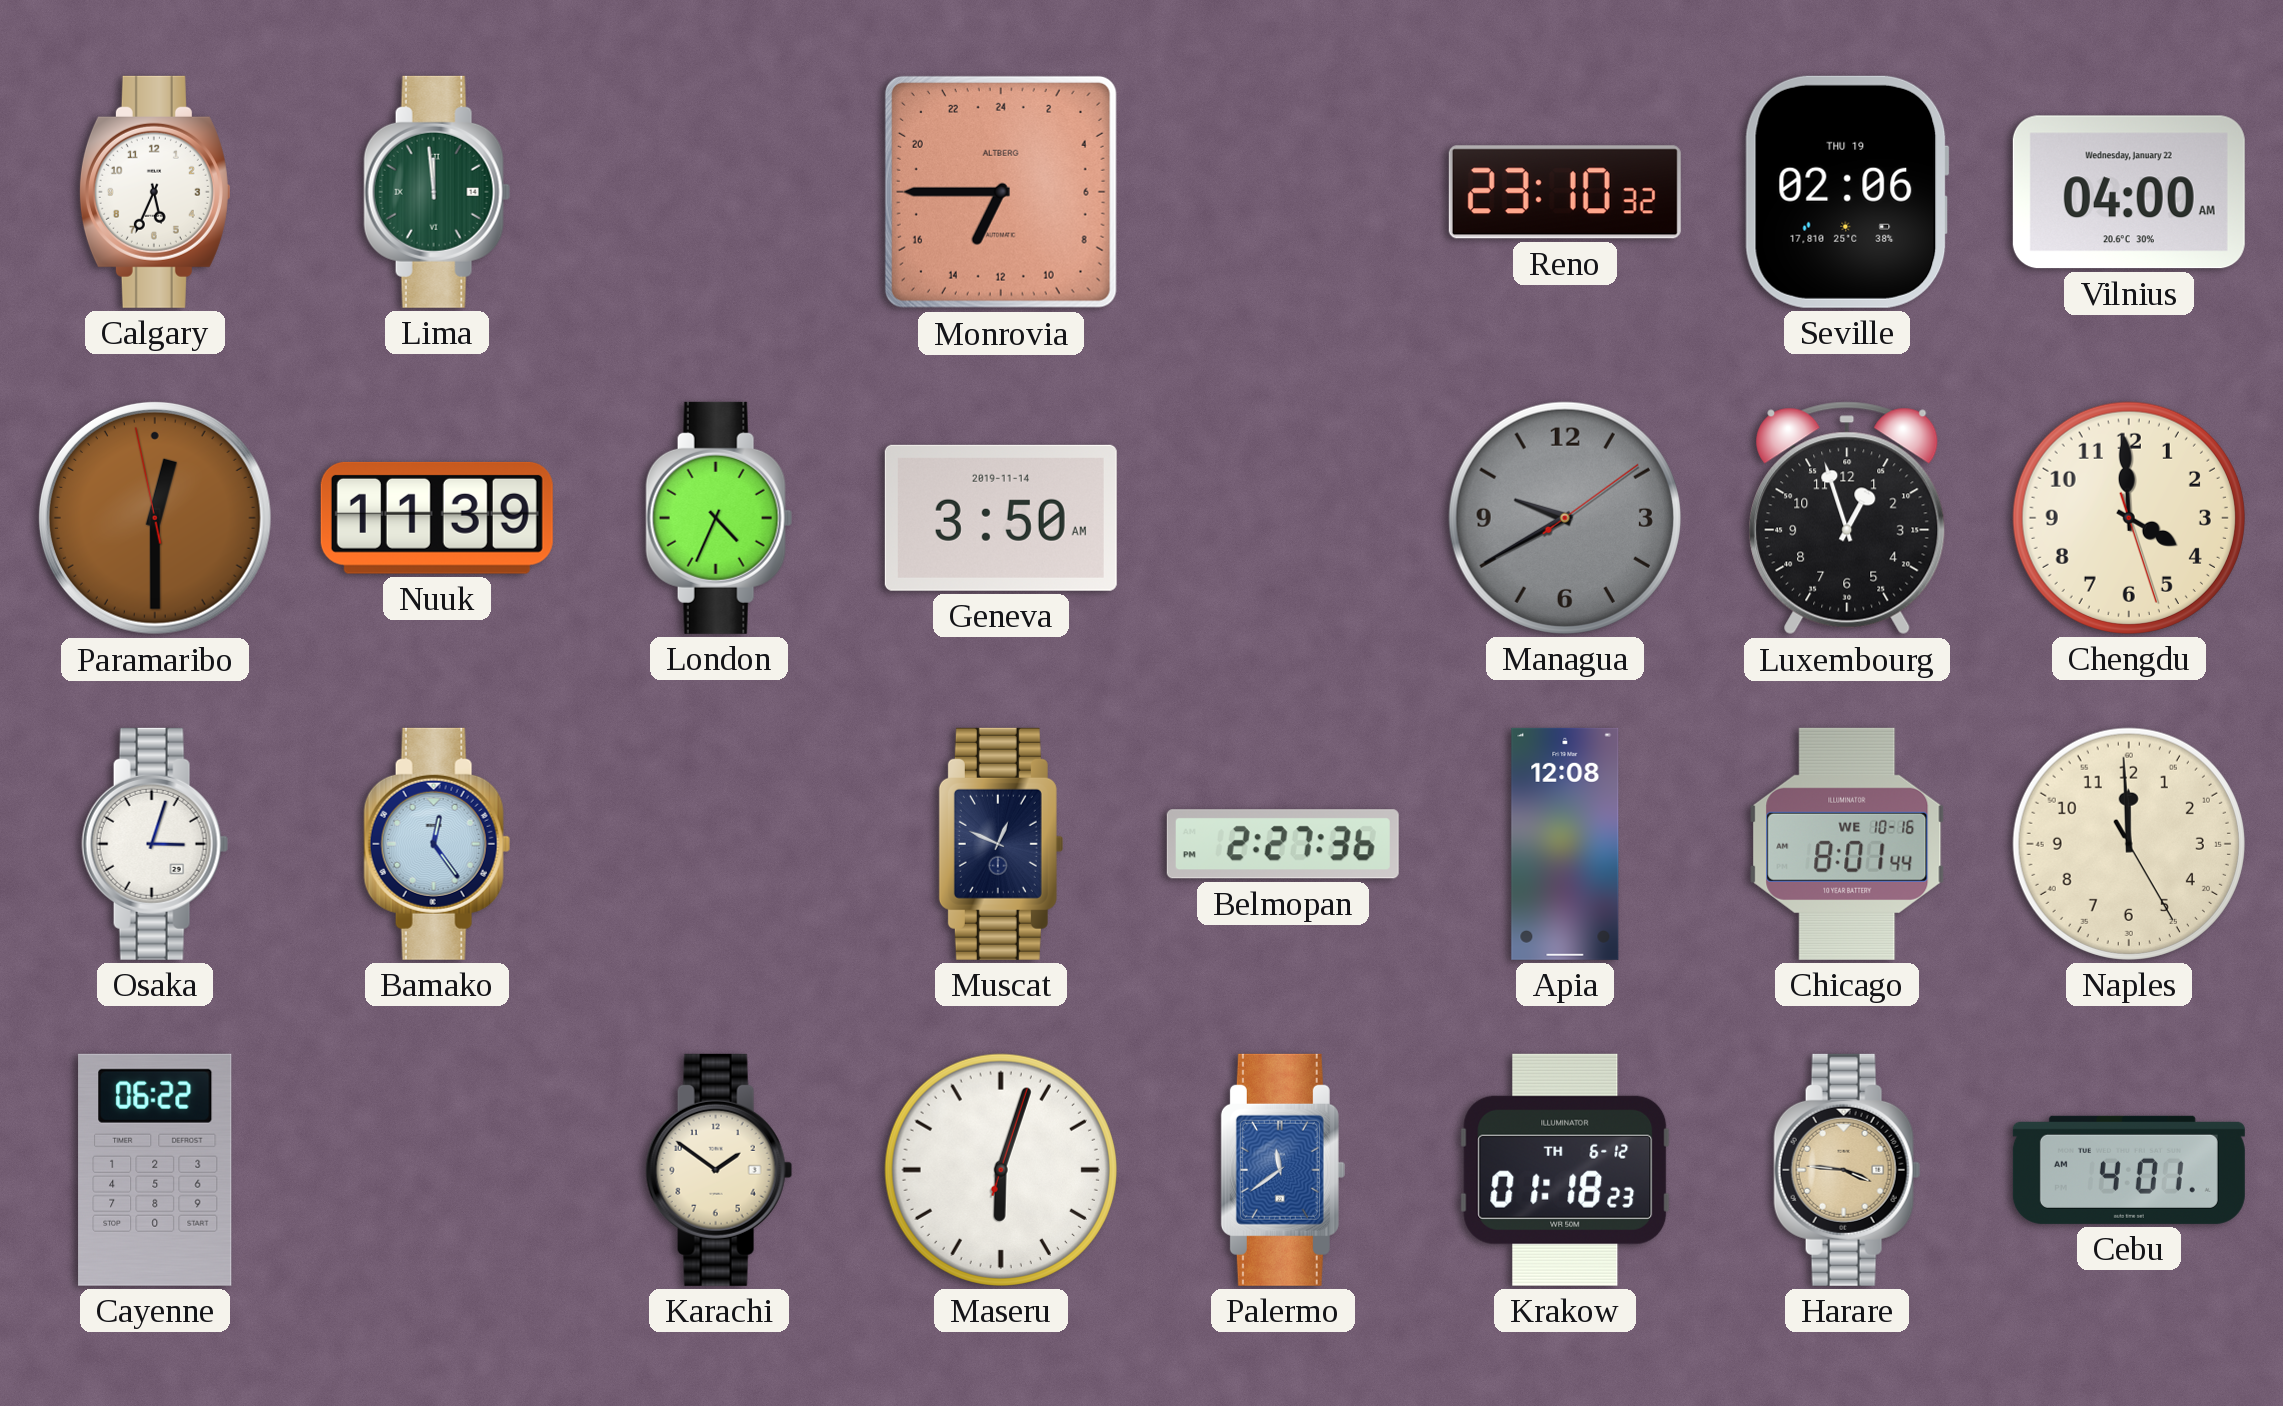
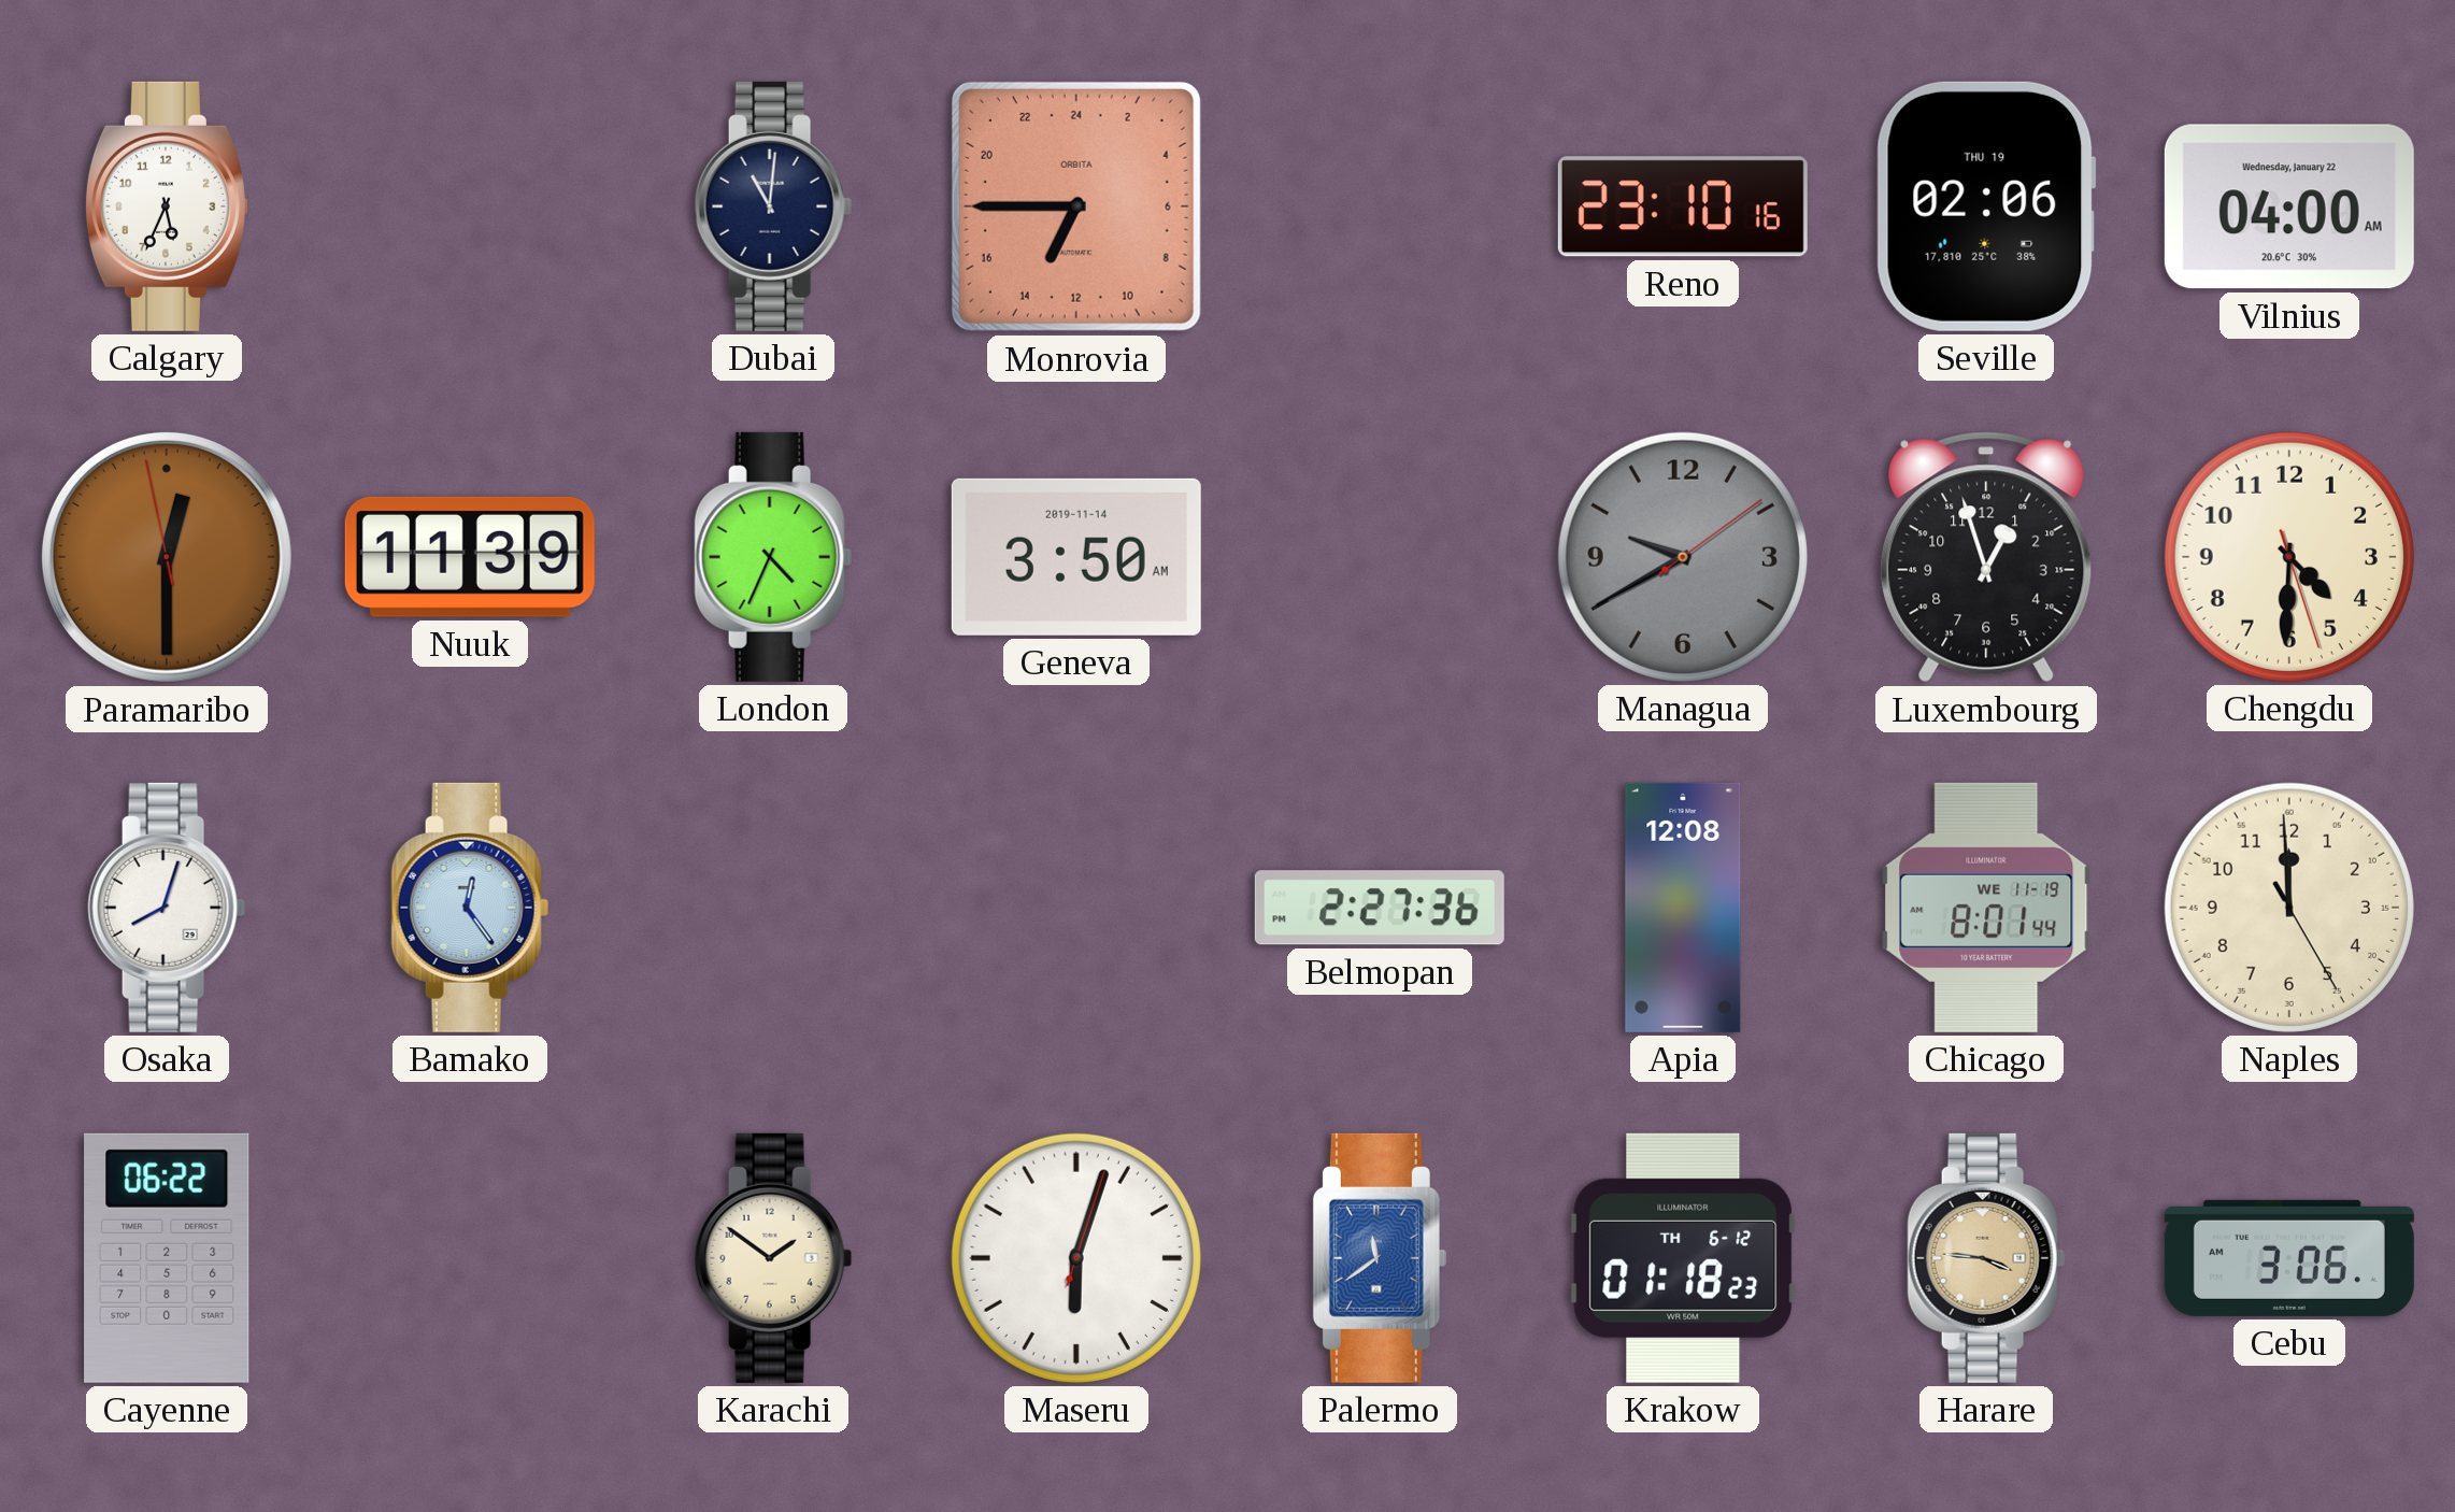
Lima: 11:59 -> none (437, 192)
Dubai: none -> 11:01 (773, 206)
Monrovia brand: ALTBERG -> ORBITA (1076, 206)
Reno: 23:10:32 -> 23:10:16 (1683, 206)
Chengdu: 3:59 -> 4:30 (2289, 557)
Osaka: 3:03 -> 8:03 (167, 908)
Muscat: 12:49 -> none (1001, 844)
Chicago date: WE 10-16 -> WE 11-19 (1986, 908)
Cebu: 4:01 -> 3:06 (2289, 1258)
